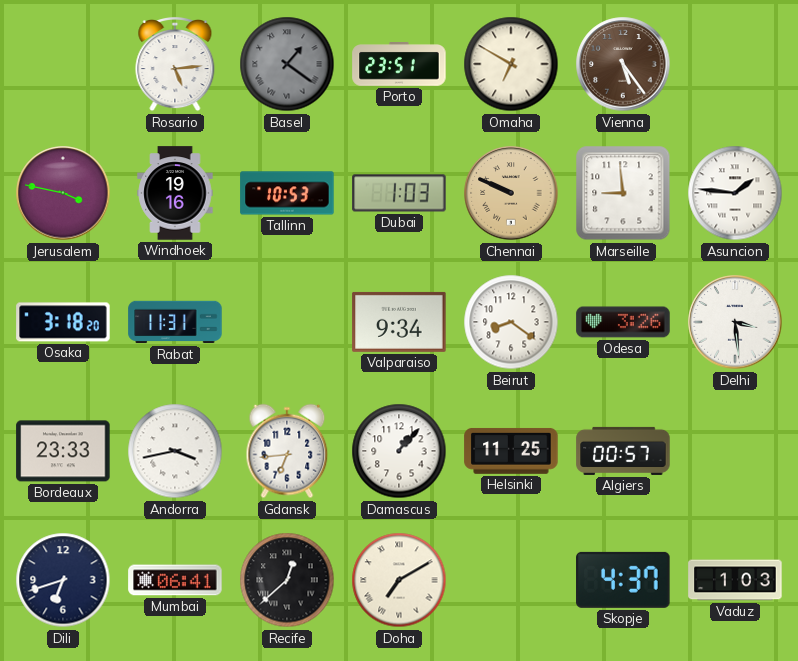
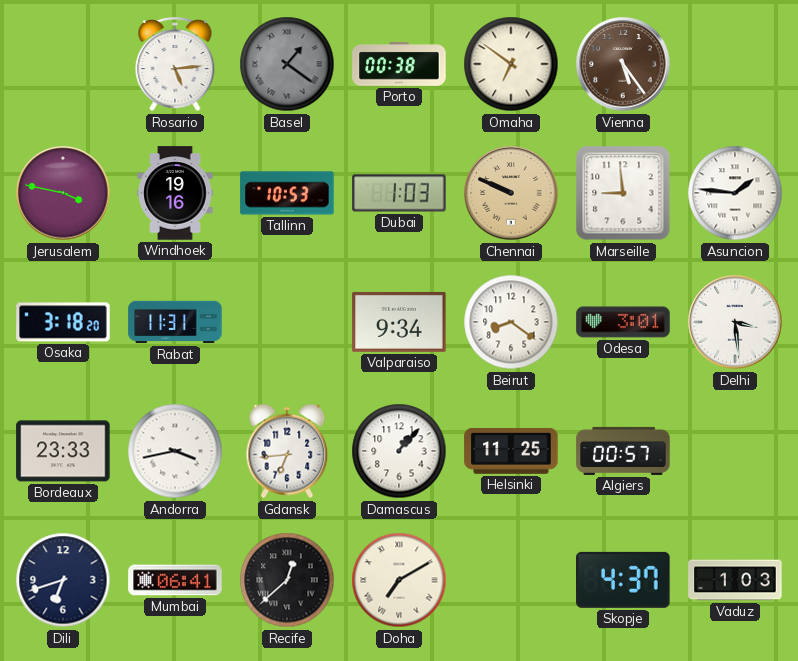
Porto: 23:51 -> 00:38 (399, 65)
Omaha: 6:50 -> 6:51 (511, 64)
Odesa: 3:26 -> 3:01 (623, 322)
